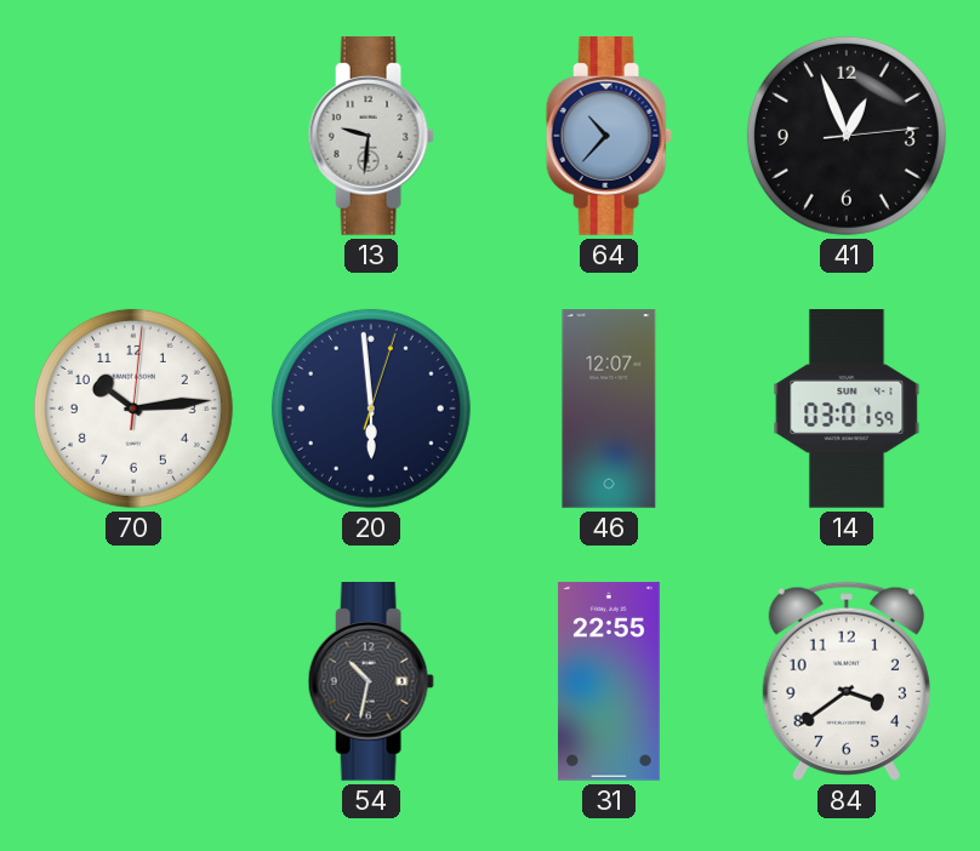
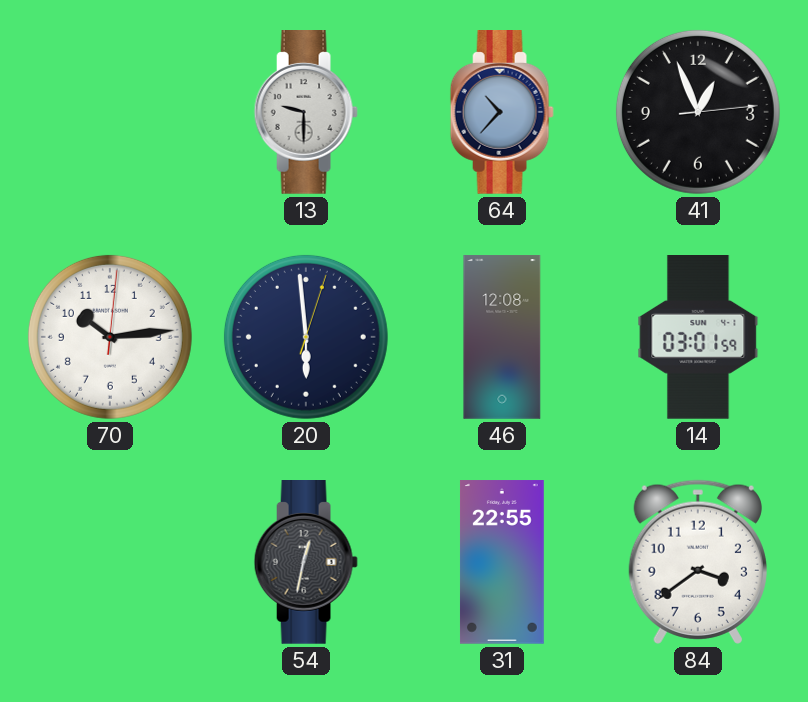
13: 9:31 -> 9:30 (306, 113)
46: 12:07 -> 12:08 (502, 337)
54: 10:32 -> 12:32 (306, 563)
